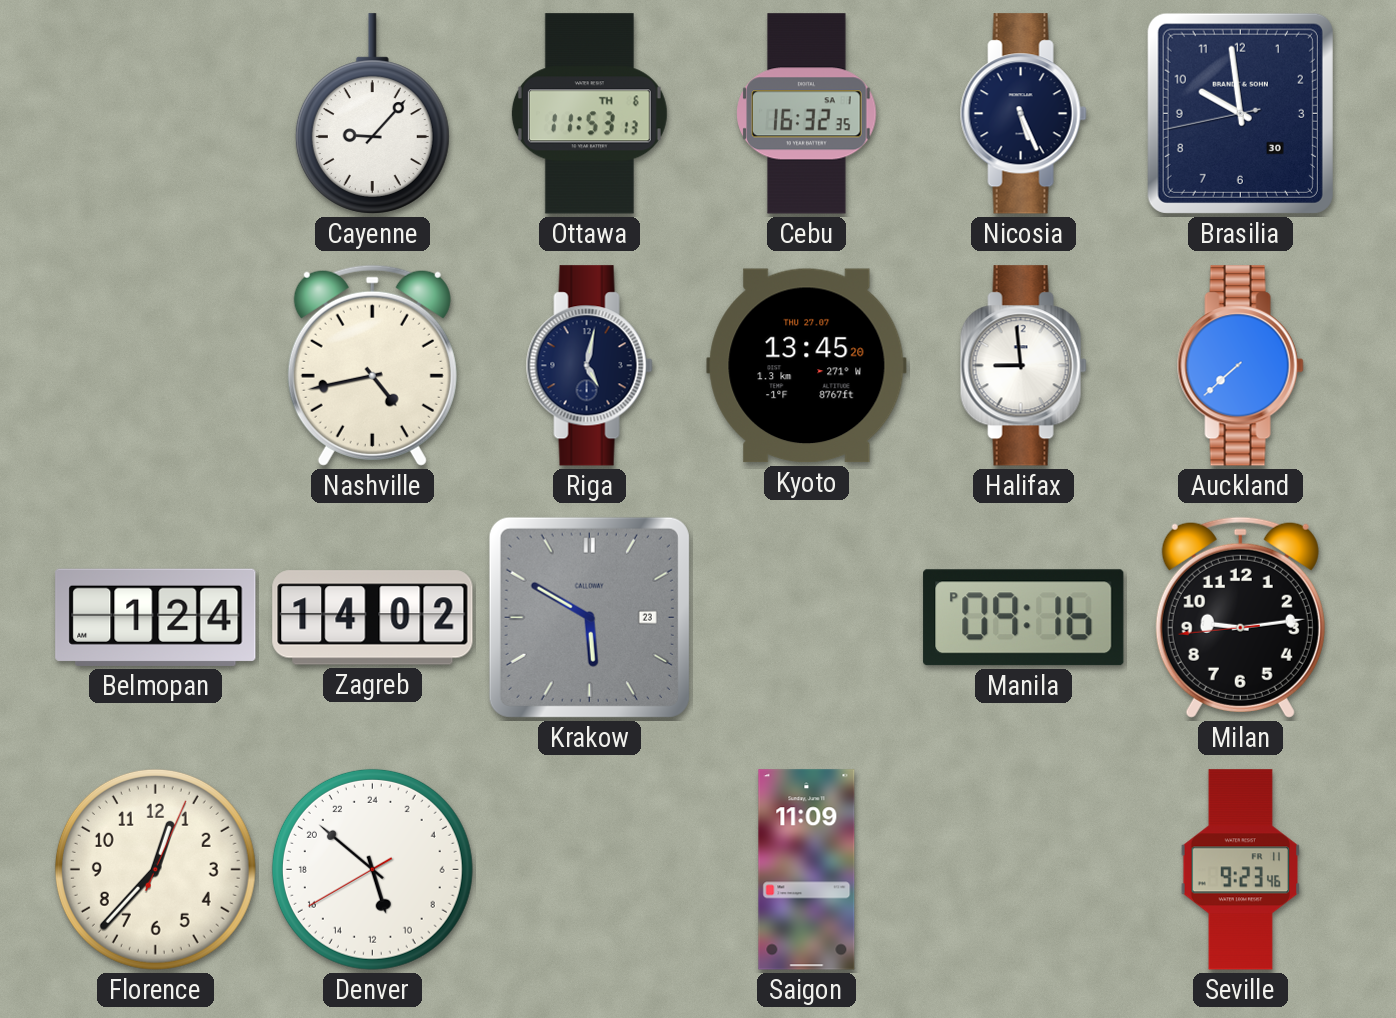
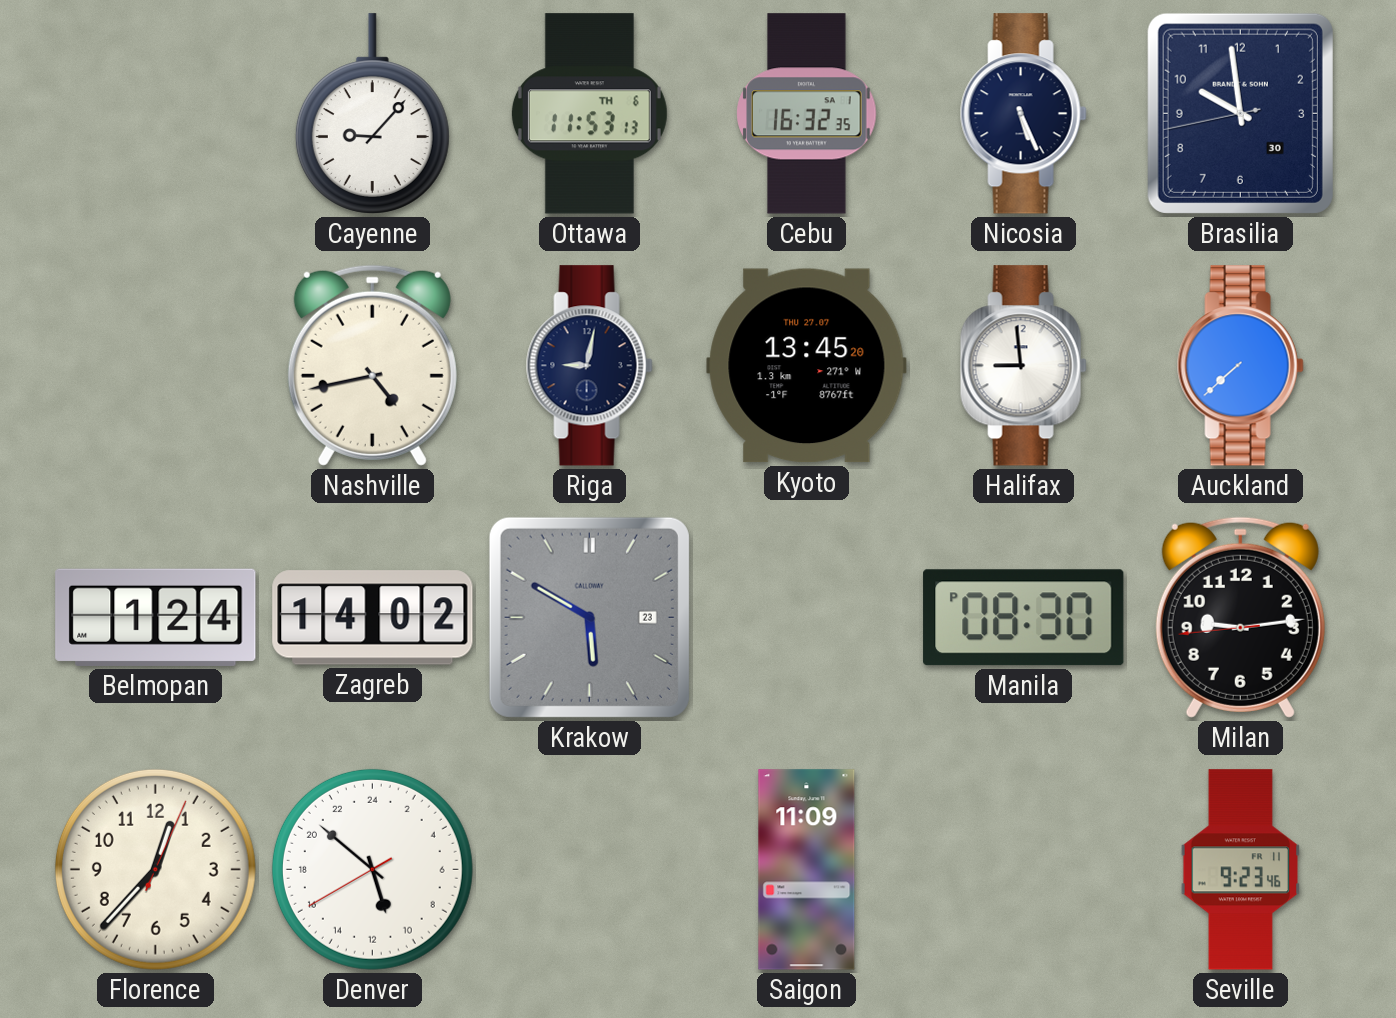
Riga: 5:02 -> 9:02 (589, 366)
Manila: 09:16 -> 08:30 (1024, 618)
